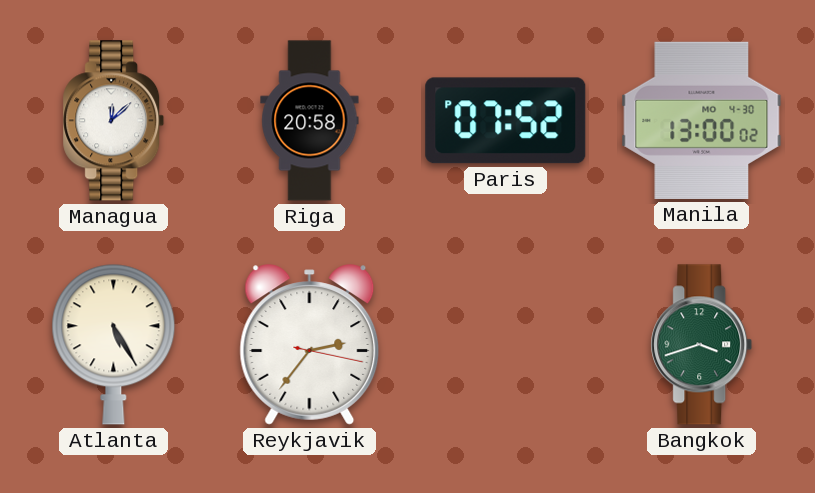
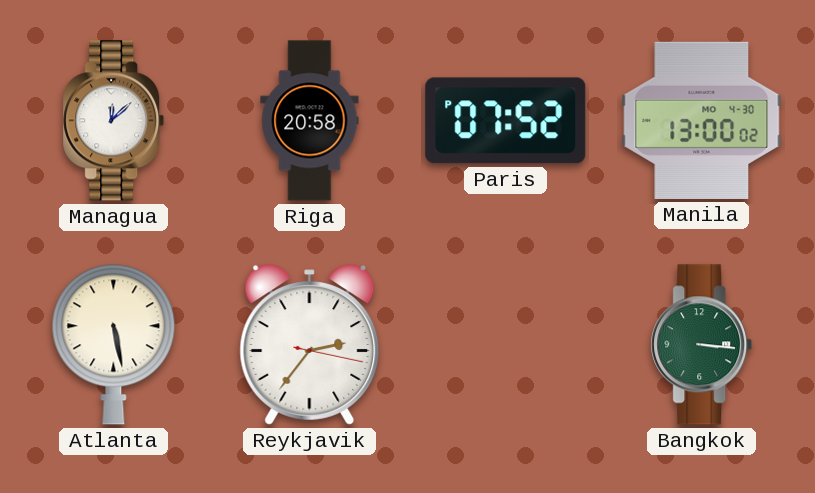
Atlanta: 5:25 -> 5:28 (114, 344)
Bangkok: 3:42 -> 3:16 (702, 345)
